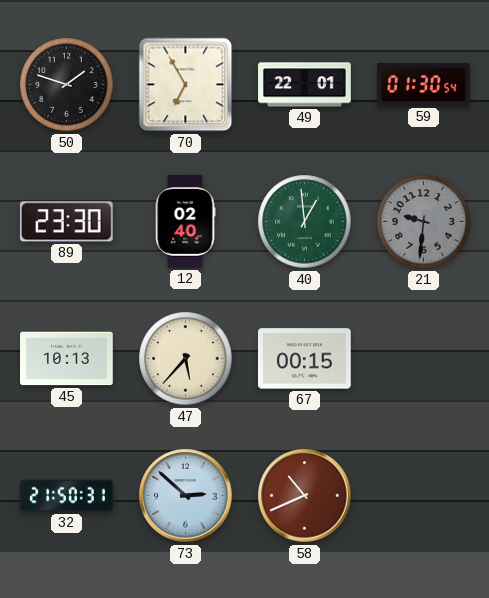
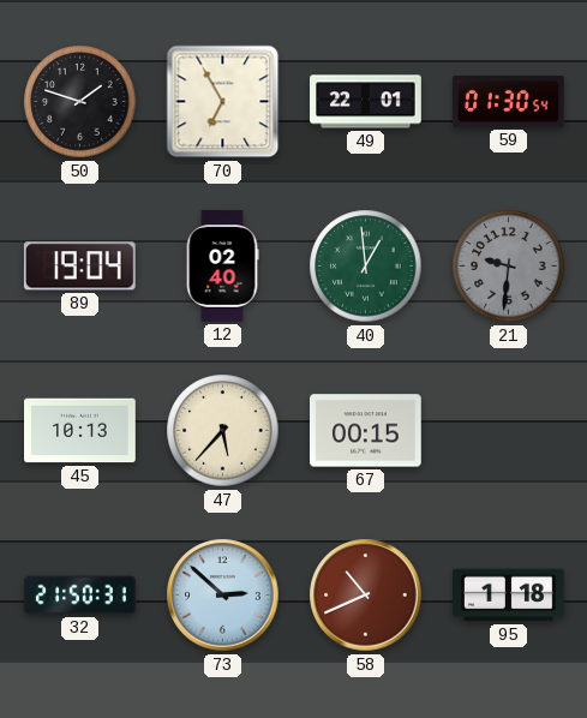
89: 23:30 -> 19:04 (79, 267)
95: none -> 1:18 (509, 596)
